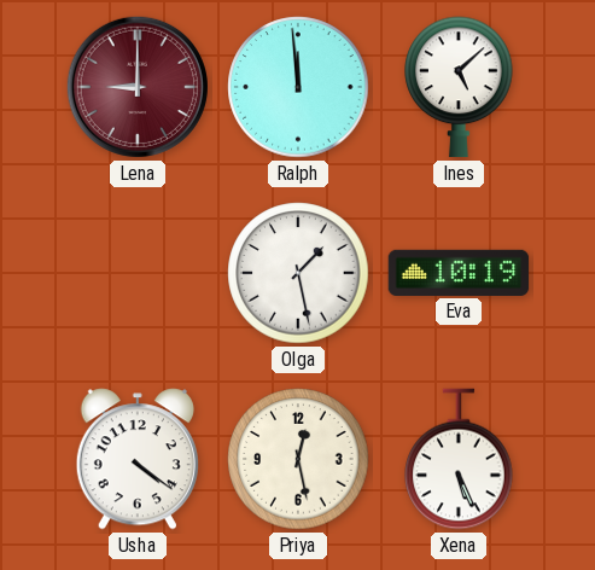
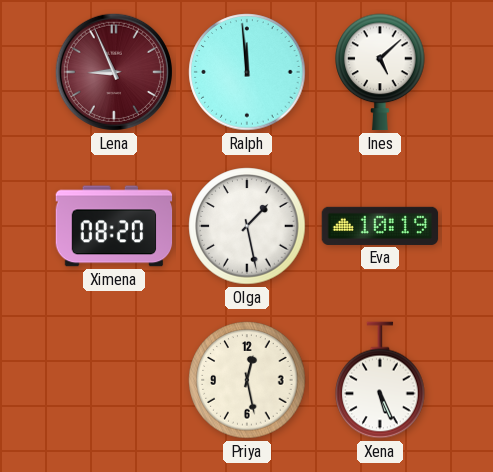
Lena: 9:00 -> 8:56 (114, 72)
Ximena: none -> 08:20 (114, 226)
Usha: 4:21 -> none (138, 459)
